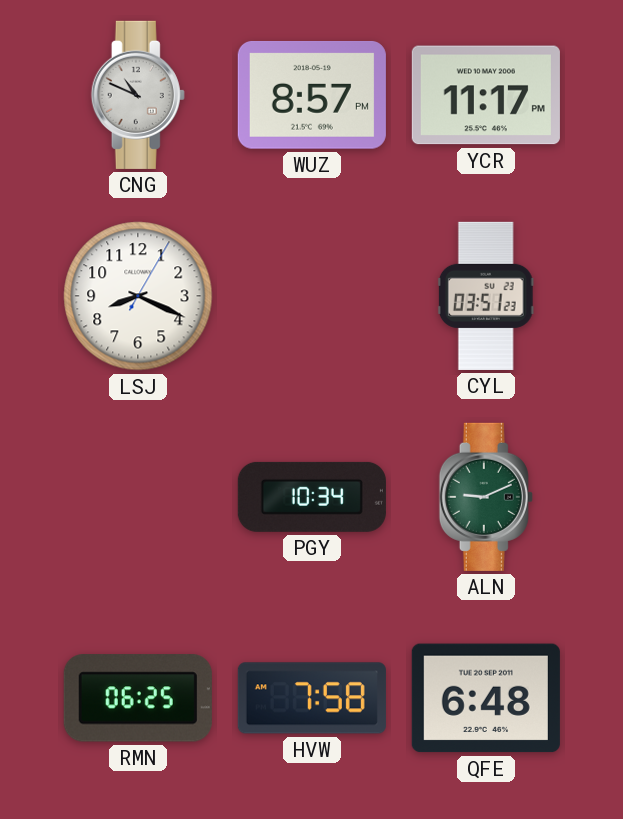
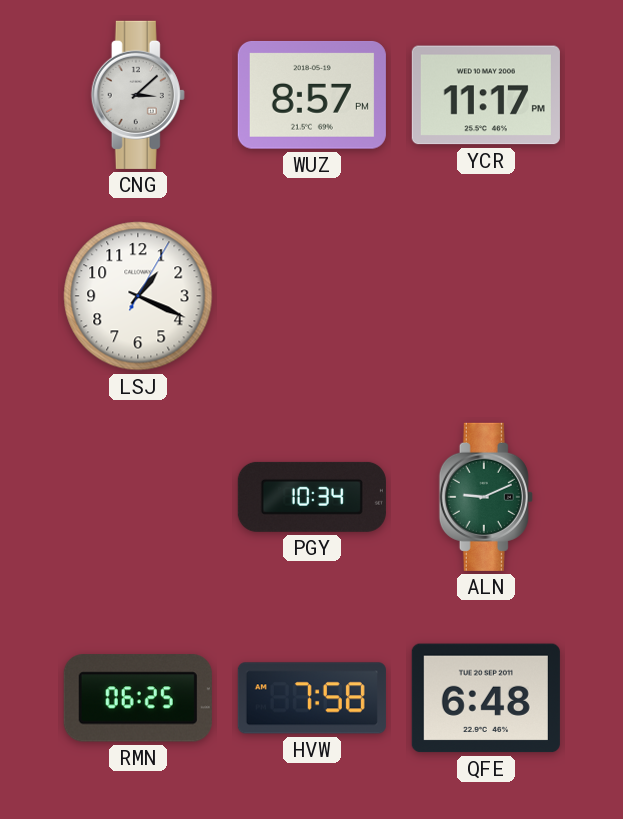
CNG: 10:49 -> 3:08 (138, 95)
LSJ: 8:19 -> 1:19 (138, 296)
CYL: 03:51 -> none (486, 296)
